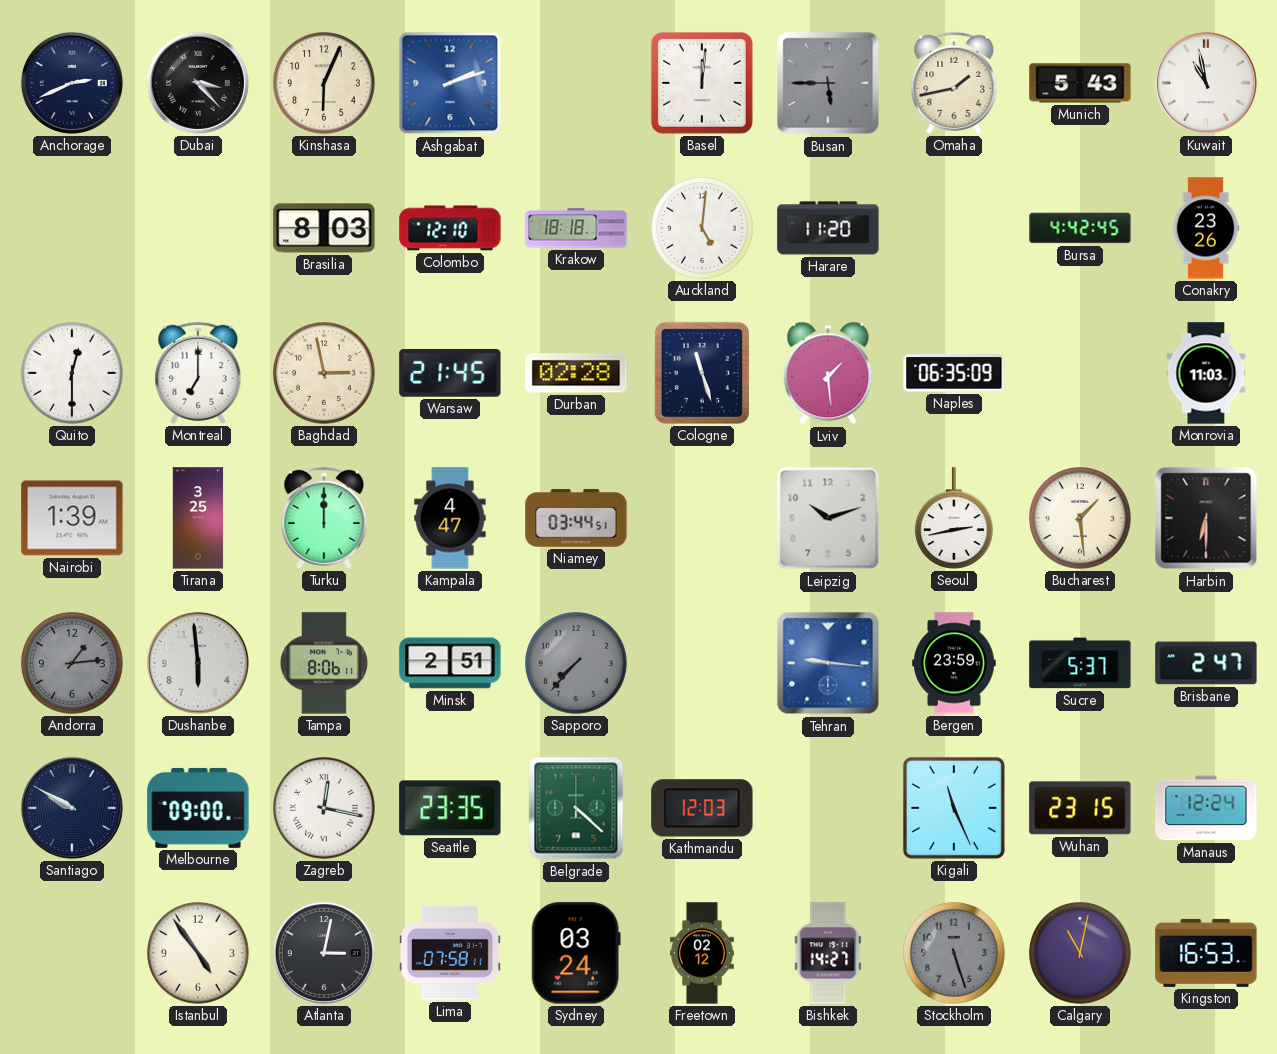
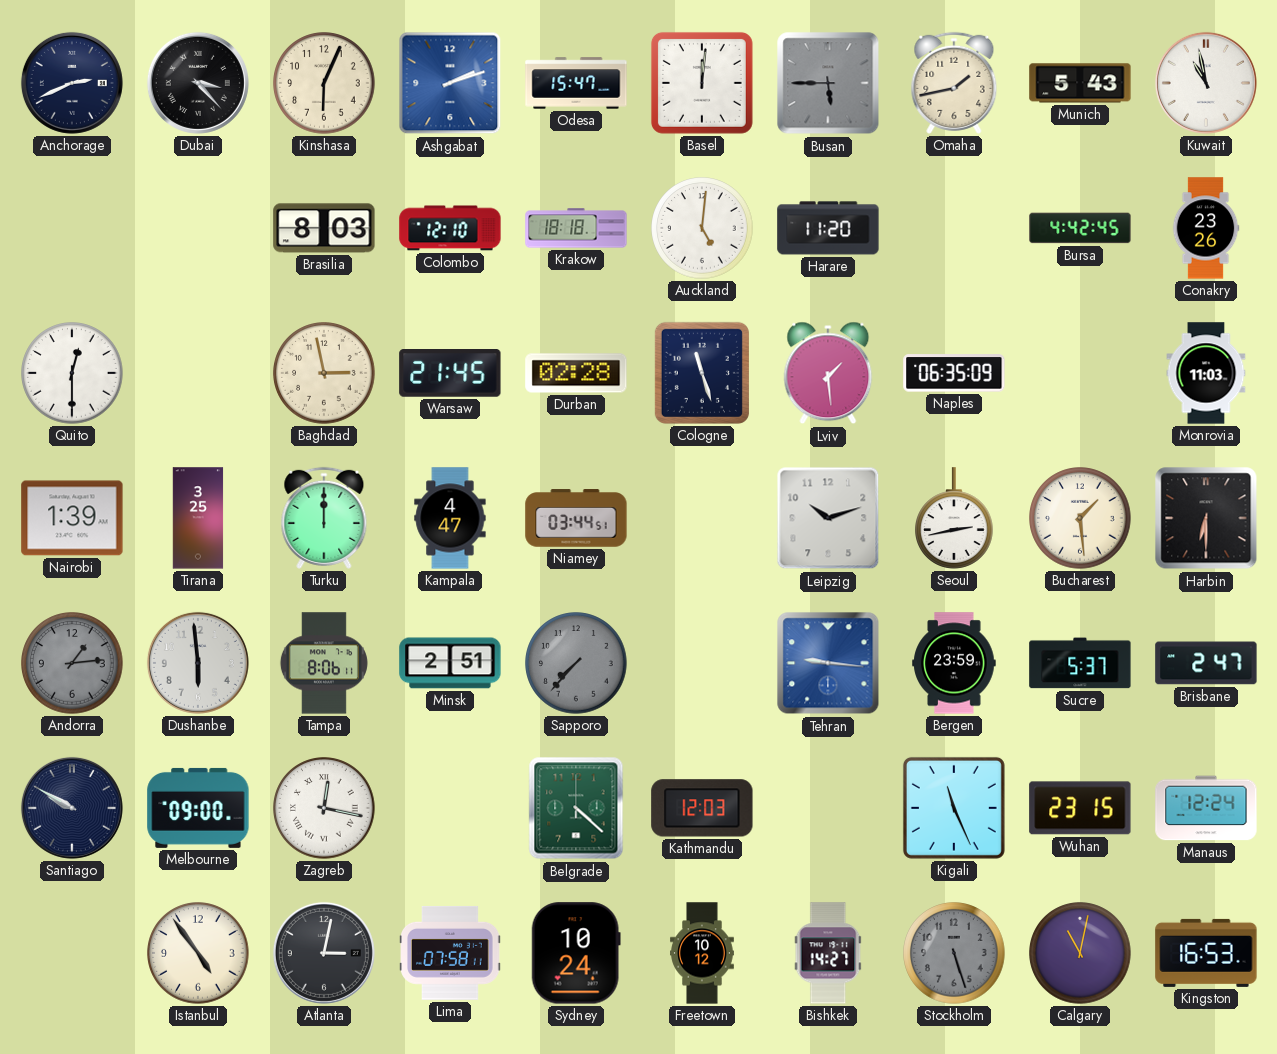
Odesa: none -> 15:47 (576, 83)
Montreal: 7:00 -> none (198, 373)
Seattle: 23:35 -> none (450, 808)
Sydney: 03:24 -> 10:24 (576, 953)
Freetown: 02:12 -> 10:12 (702, 953)
